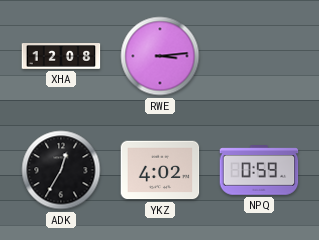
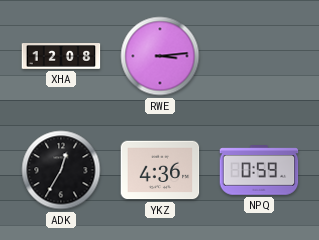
YKZ: 4:02 -> 4:36 (160, 170)
